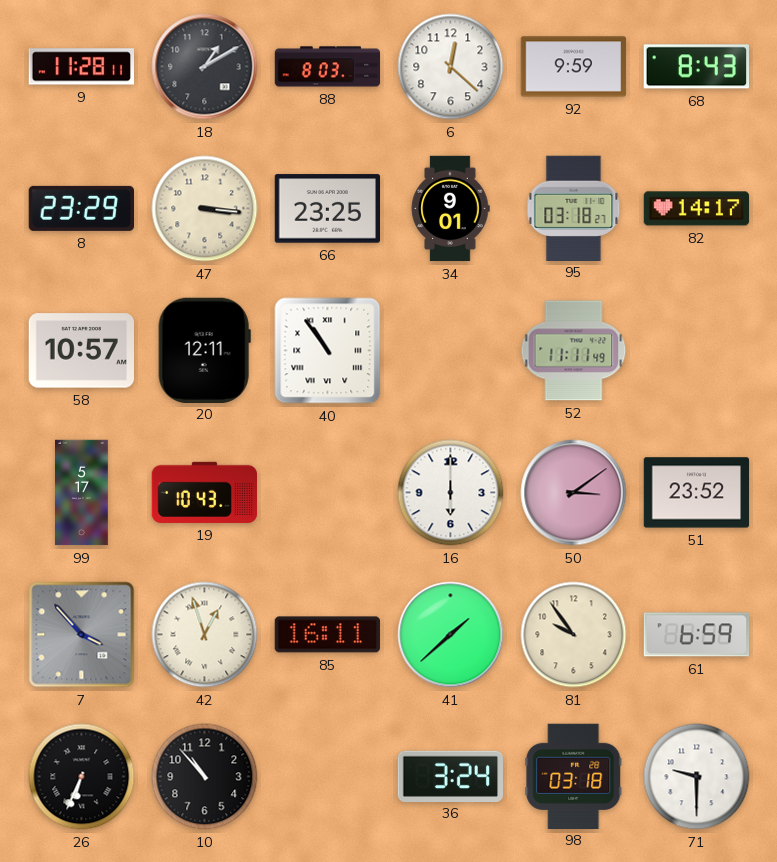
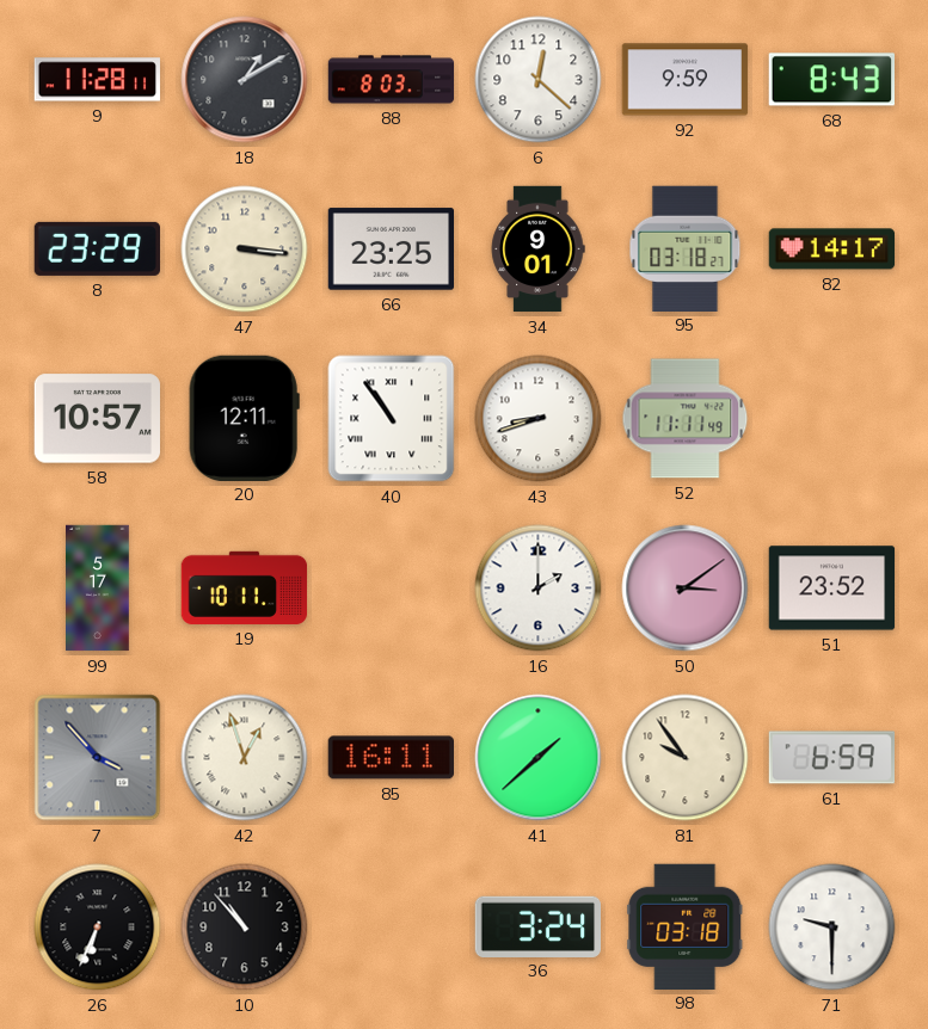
43: none -> 8:42 (539, 419)
19: 10:43 -> 10:11 (245, 587)
16: 6:00 -> 2:00 (539, 589)
